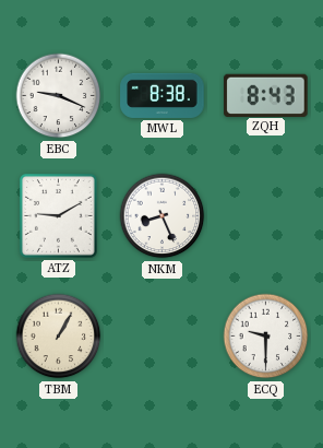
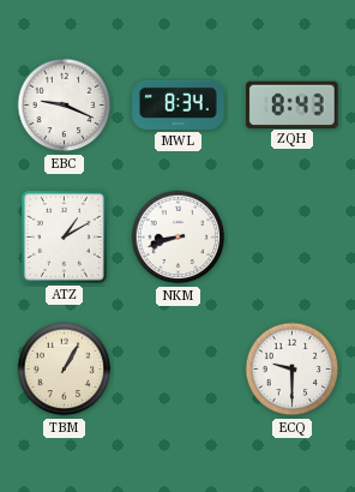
MWL: 8:38 -> 8:34 (179, 104)
ATZ: 9:10 -> 1:10 (64, 238)
NKM: 8:26 -> 8:42 (179, 238)
